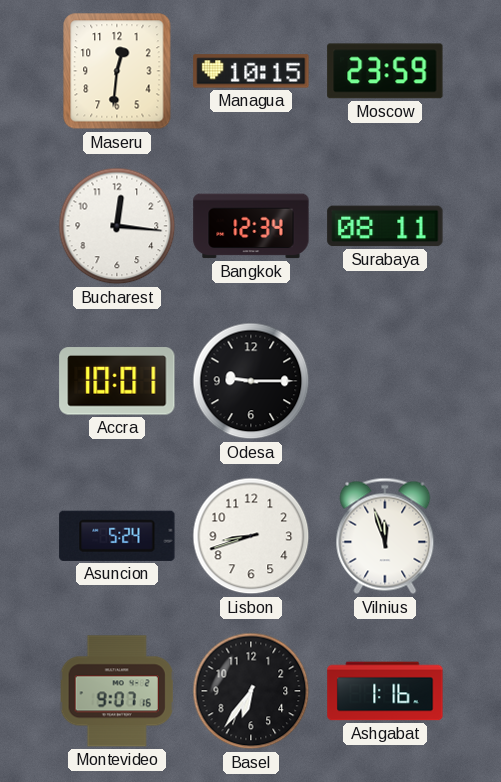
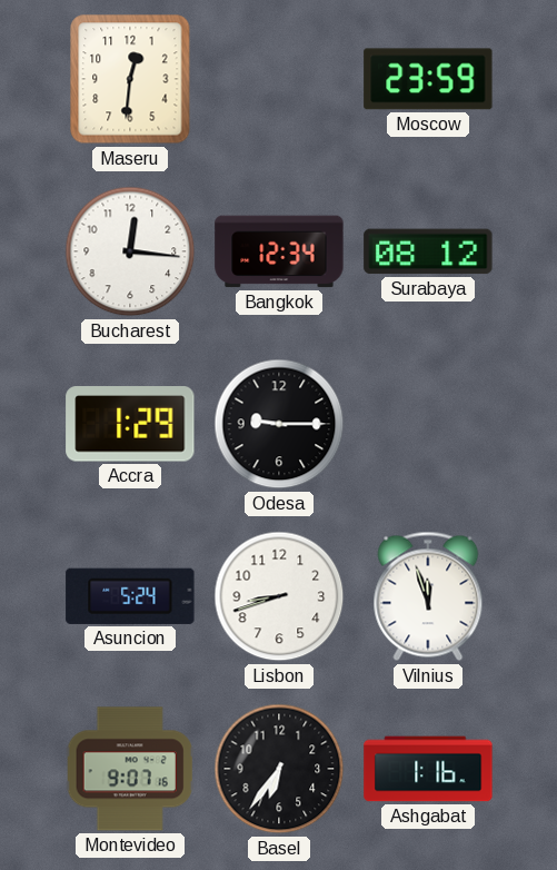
Managua: 10:15 -> none (251, 71)
Surabaya: 08:11 -> 08:12 (428, 251)
Accra: 10:01 -> 1:29 (130, 424)
